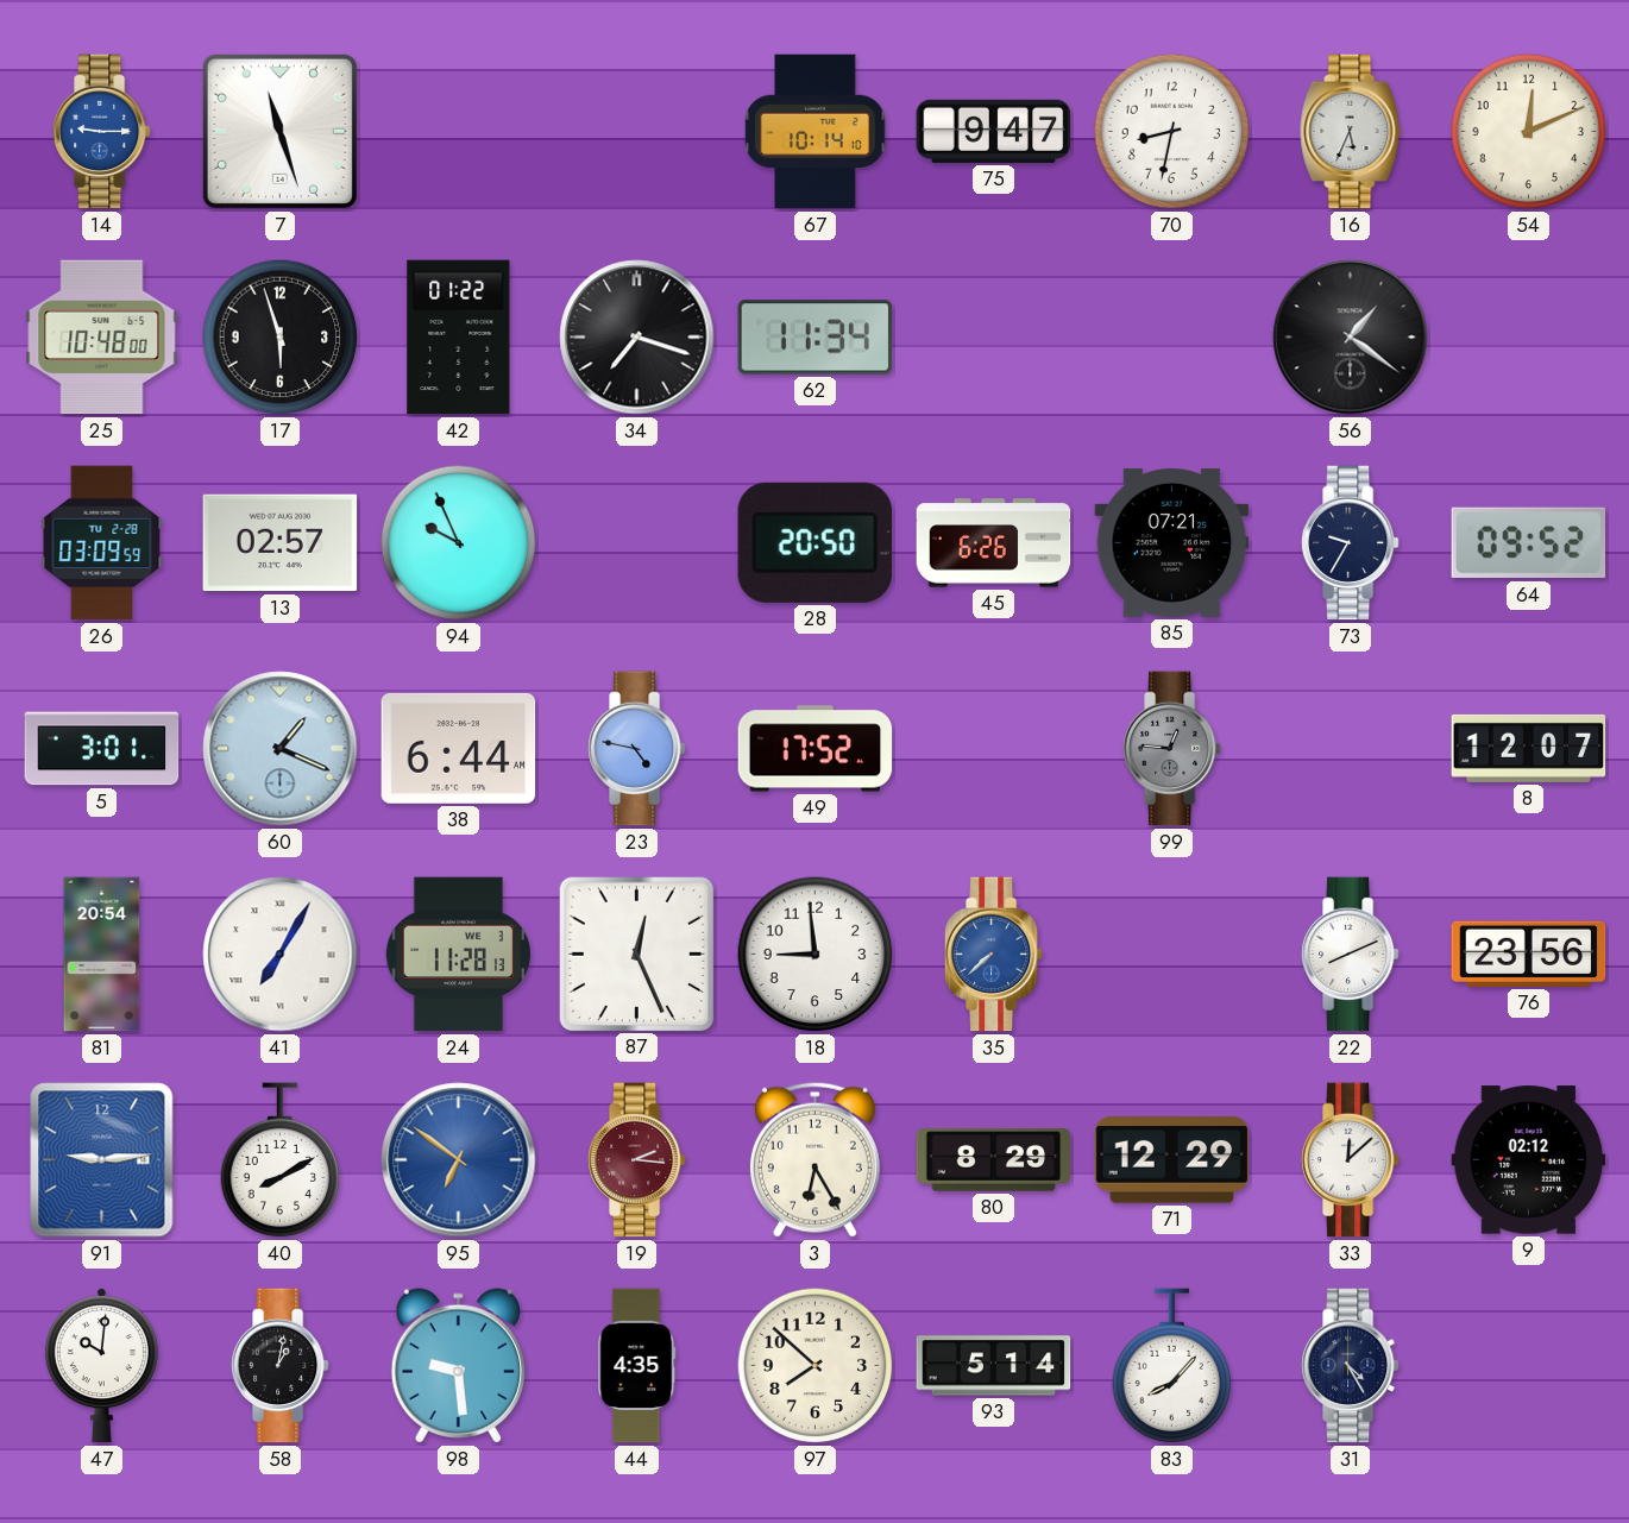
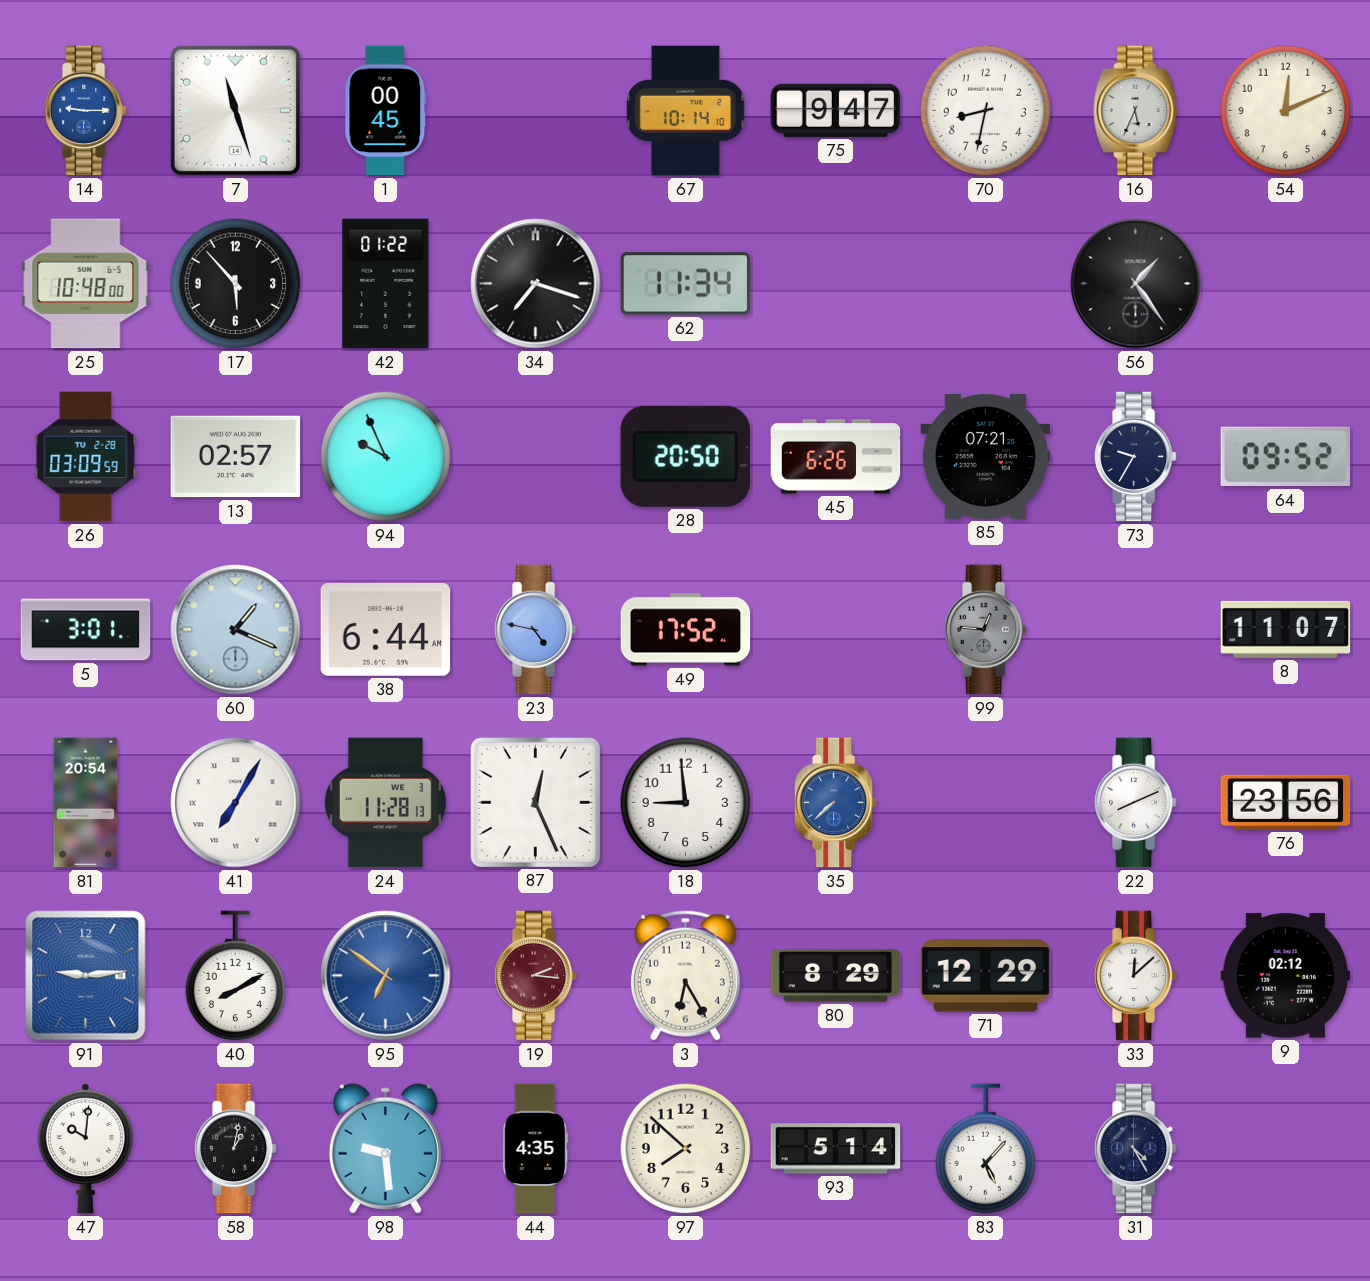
1: none -> 00:45 (386, 111)
17: 5:57 -> 5:53 (236, 284)
56: 1:21 -> 1:24 (1136, 284)
8: 12:07 -> 11:07 (1286, 629)
83: 8:07 -> 5:07 (986, 1149)
